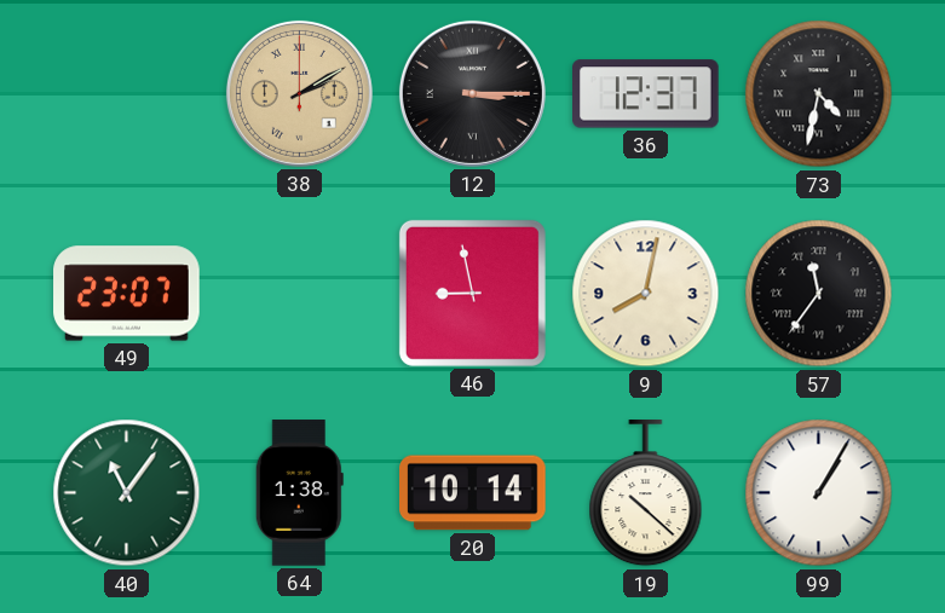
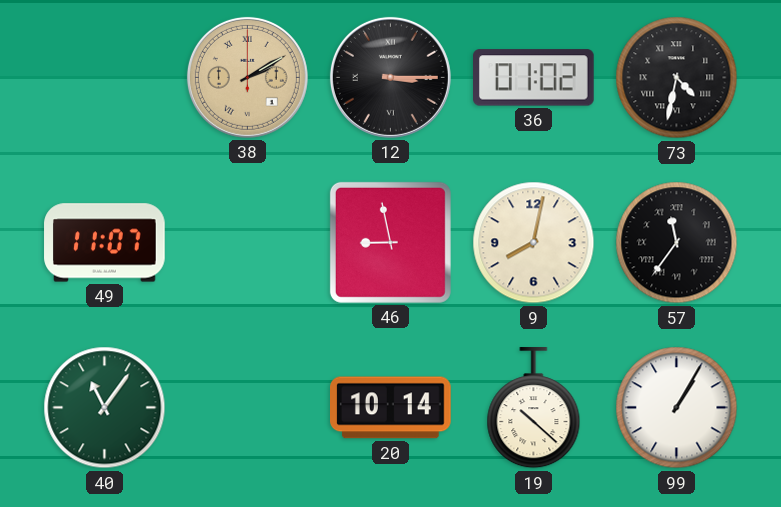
36: 12:37 -> 01:02 (534, 78)
49: 23:07 -> 11:07 (105, 243)
64: 1:38 -> none (299, 493)
